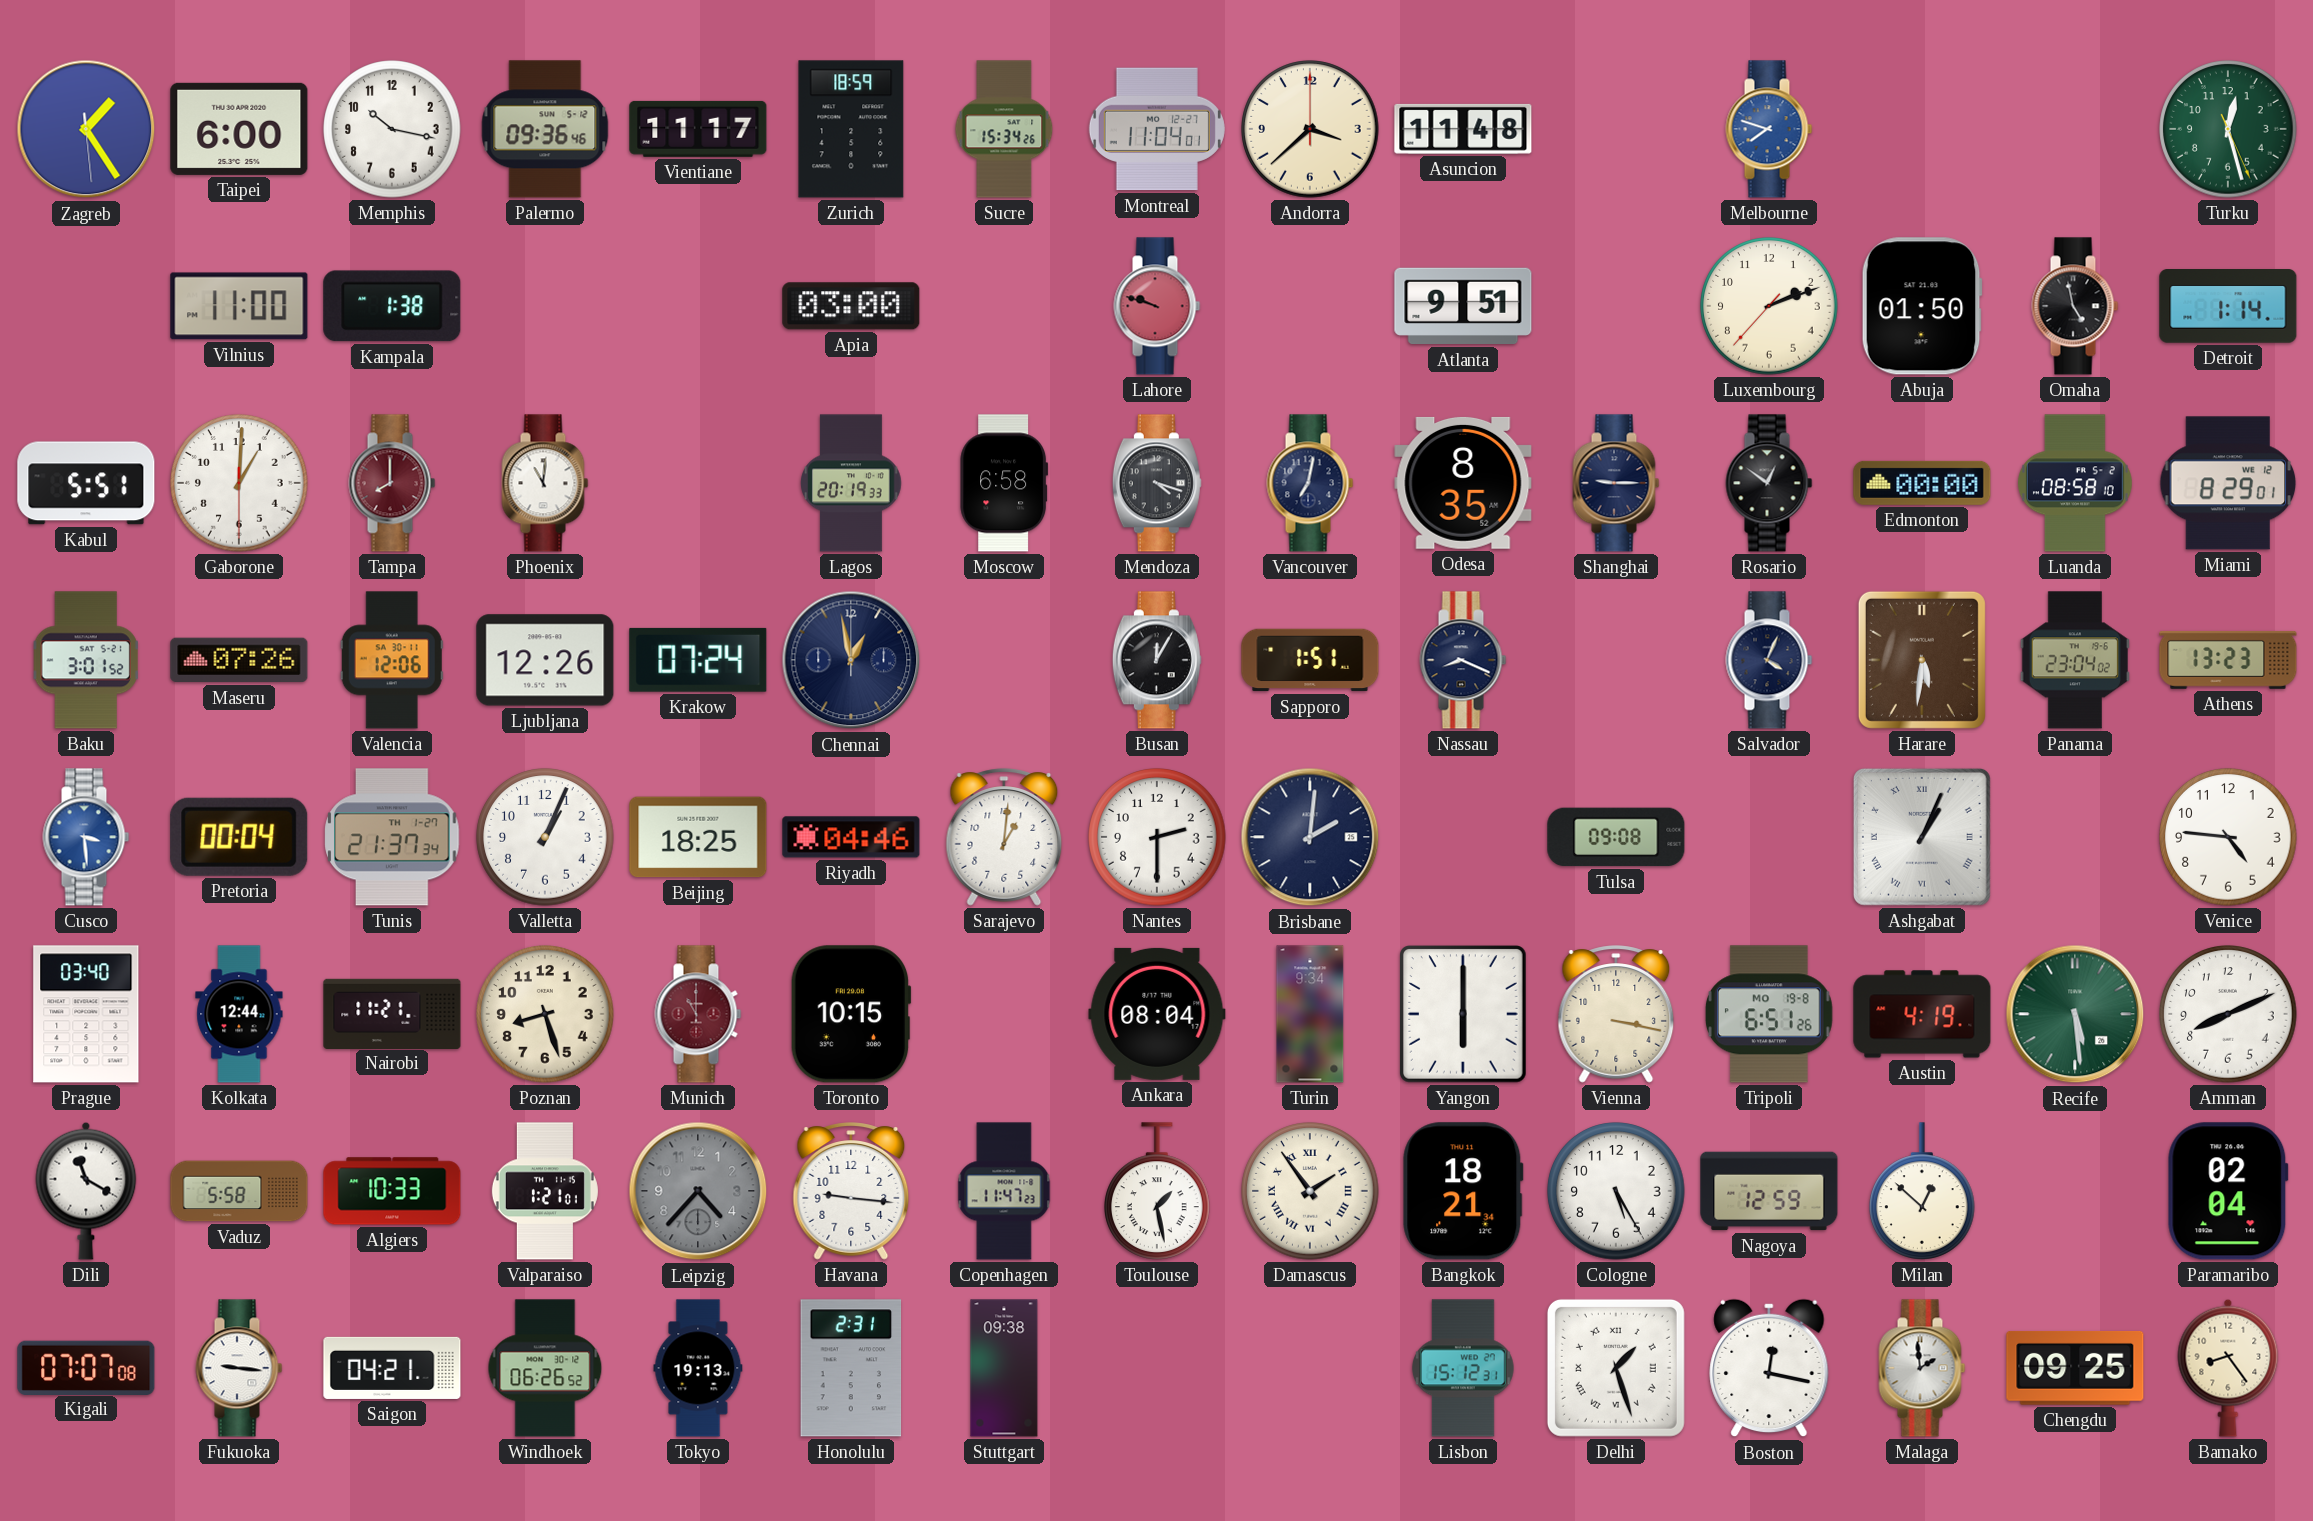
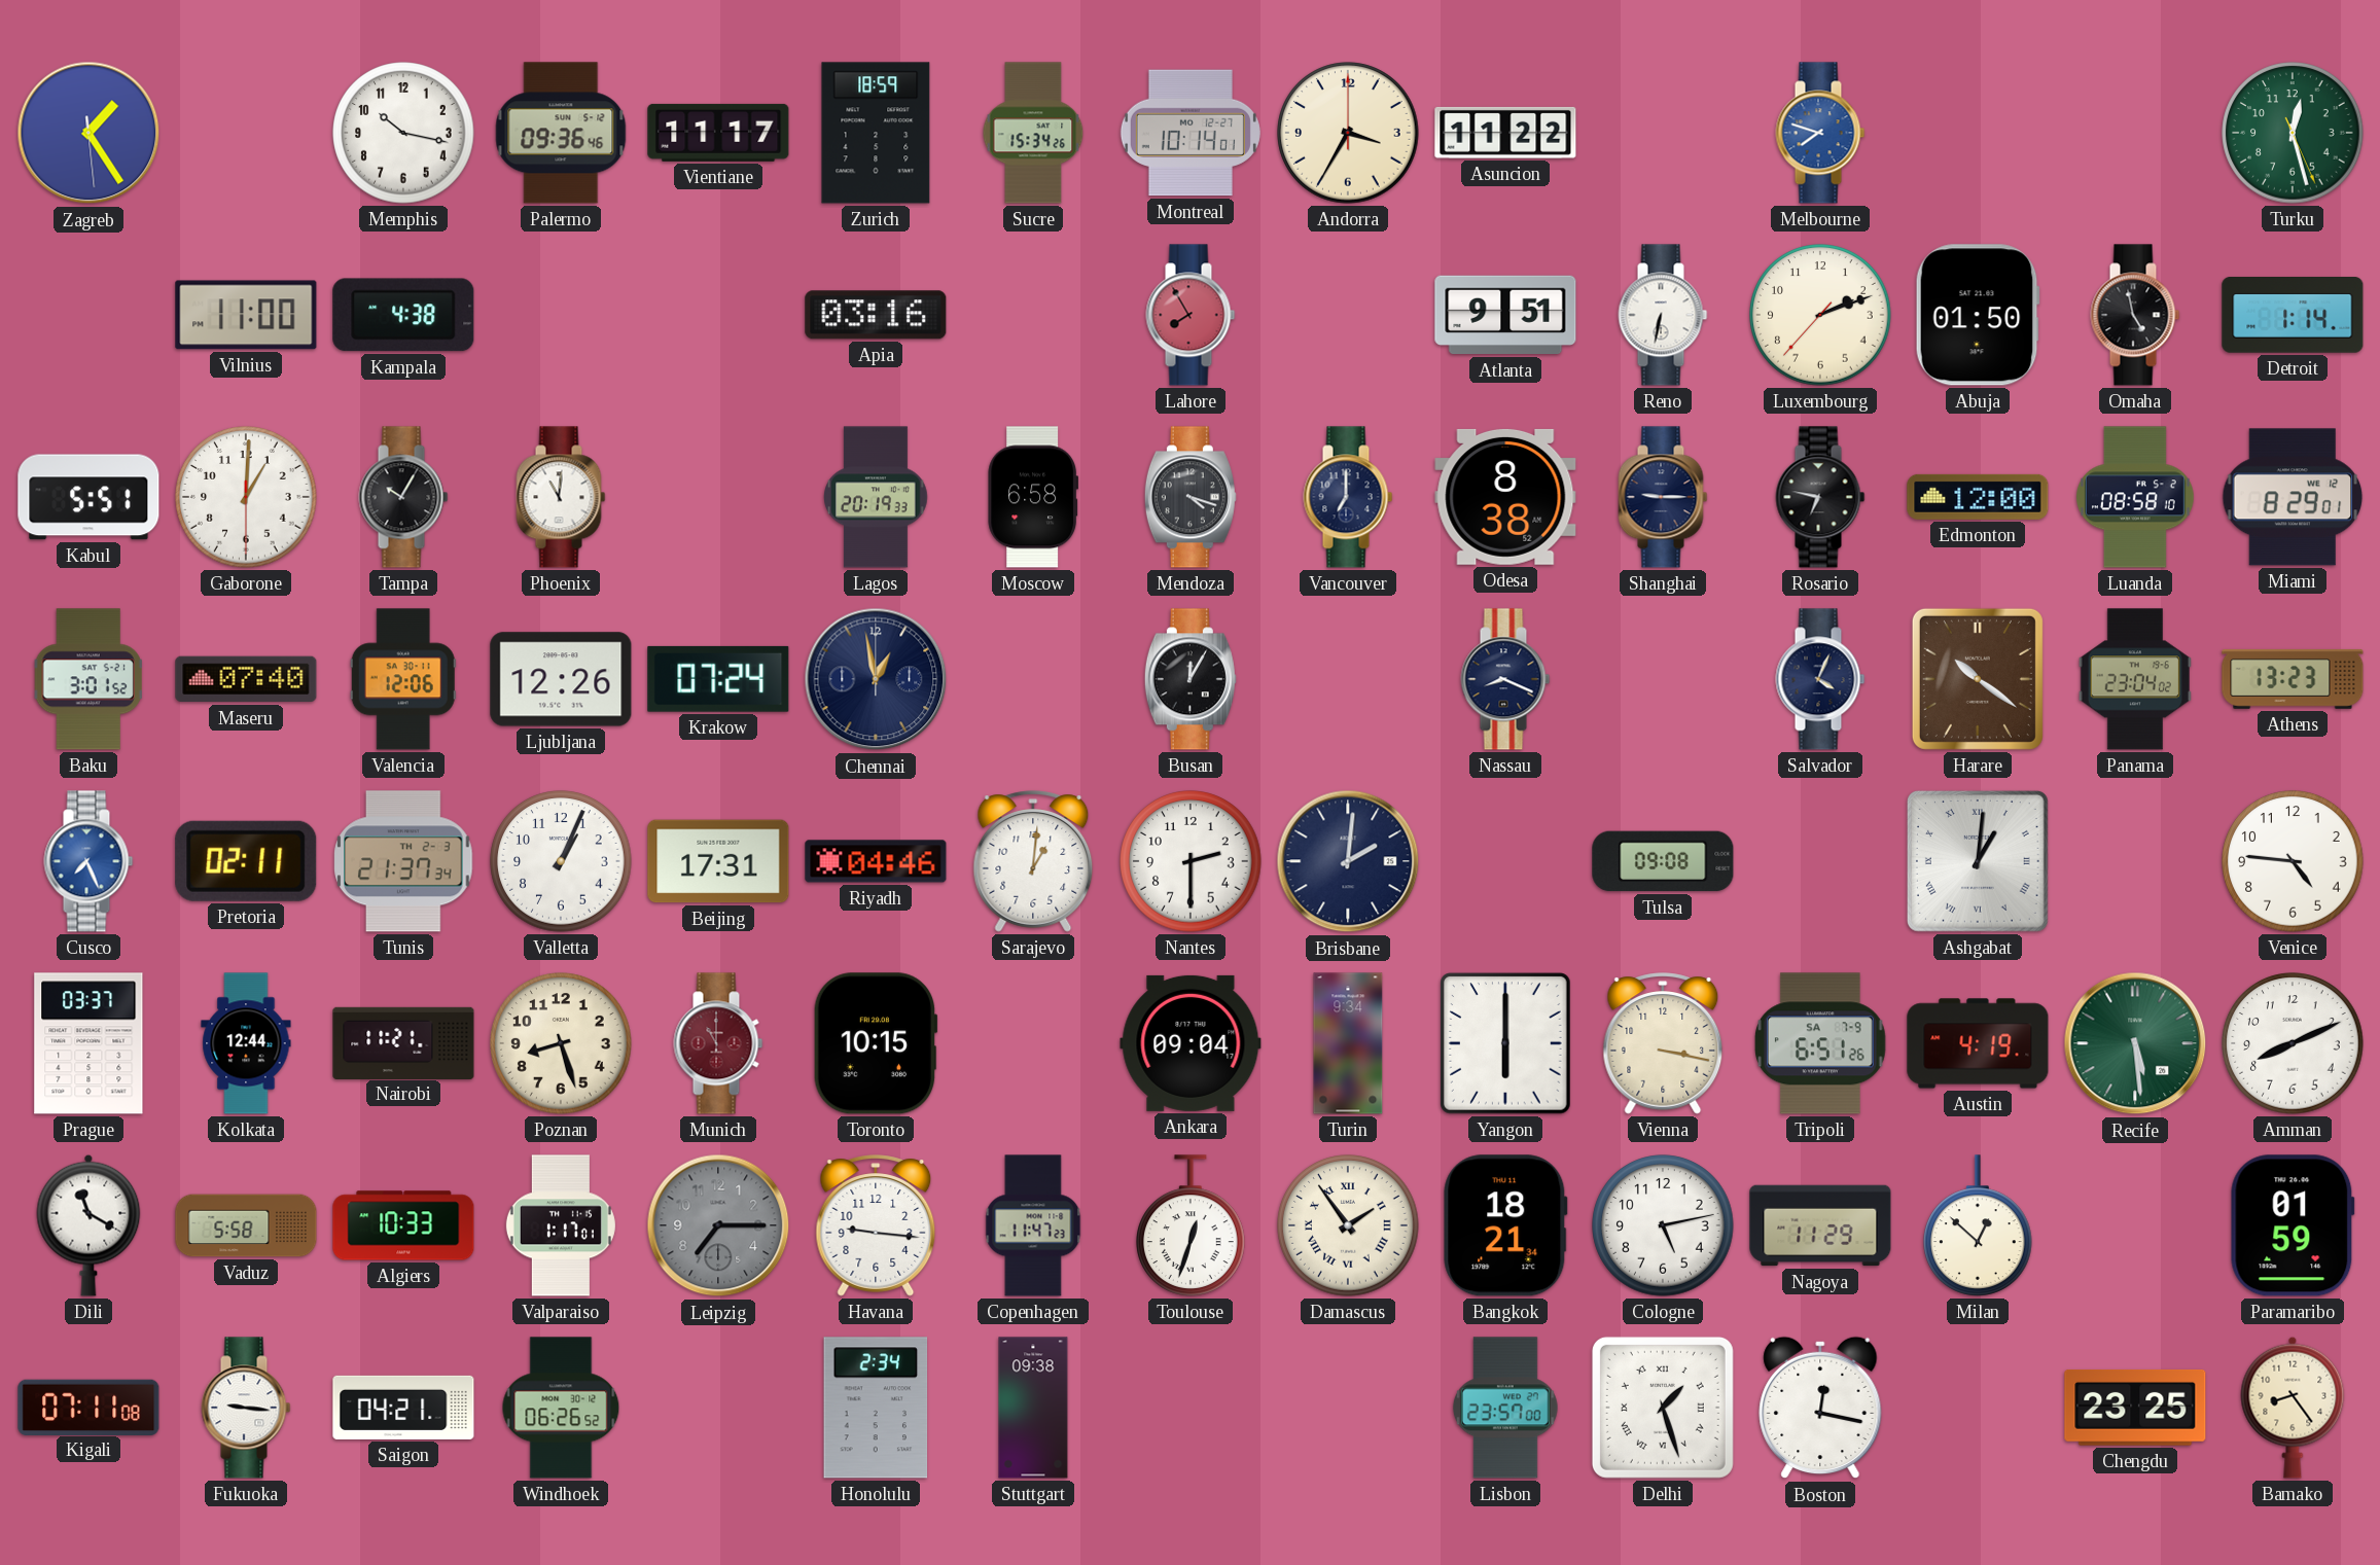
Taipei: 6:00 -> none (239, 129)
Montreal: 11:04 -> 10:14 (1191, 133)
Andorra: 3:38 -> 3:35 (1348, 133)
Asuncion: 11:48 -> 11:22 (1505, 133)
Kampala: 1:38 -> 4:38 (403, 315)
Apia: 03:00 -> 03:16 (876, 315)
Lahore: 9:48 -> 7:55 (1191, 315)
Reno: none -> 6:32 (1663, 315)
Tampa: 8:00 -> 10:05 (403, 497)
Tampa dial: burgundy -> black (403, 497)
Vancouver: 7:02 -> 7:00 (1348, 497)
Odesa: 8:35 -> 8:38 (1505, 497)
Rosario: 12:51 -> 6:47 (1820, 497)
Edmonton: 00:00 -> 12:00 (1978, 497)
Maseru: 07:26 -> 07:40 (246, 679)
Sapporo: 1:51 -> none (1310, 660)
Harare: 5:31 -> 10:21 (1978, 679)
Cusco: 3:29 -> 7:26 (88, 861)
Pretoria: 00:04 -> 02:11 (246, 861)
Tunis date: TH 1-27 -> TH 2-3 (403, 861)
Beijing: 18:25 -> 17:31 (718, 861)
Ashgabat: 1:04 -> 1:01 (1978, 861)
Prague: 03:40 -> 03:37 (88, 1043)
Ankara: 08:04 -> 09:04 (1191, 1043)
Tripoli date: MO 19-8 -> SA 7-9 (1820, 1043)
Valparaiso: 1:21 -> 1:17 (561, 1225)
Leipzig: 4:37 -> 7:15 (718, 1225)
Toulouse: 1:28 -> 12:33 (1192, 1225)
Cologne: 5:25 -> 5:13 (1663, 1225)
Nagoya: 12:59 -> 11:29 (1820, 1225)
Paramaribo: 02:04 -> 01:59 (2293, 1225)
Kigali: 07:07 -> 07:11 (88, 1407)
Tokyo: 19:13 -> none (698, 1368)
Honolulu: 2:31 -> 2:34 (876, 1408)
Lisbon: 15:12 -> 23:57 (1506, 1408)
Malaga: 1:59 -> none (1922, 1368)
Chengdu: 09:25 -> 23:25 (2135, 1409)
